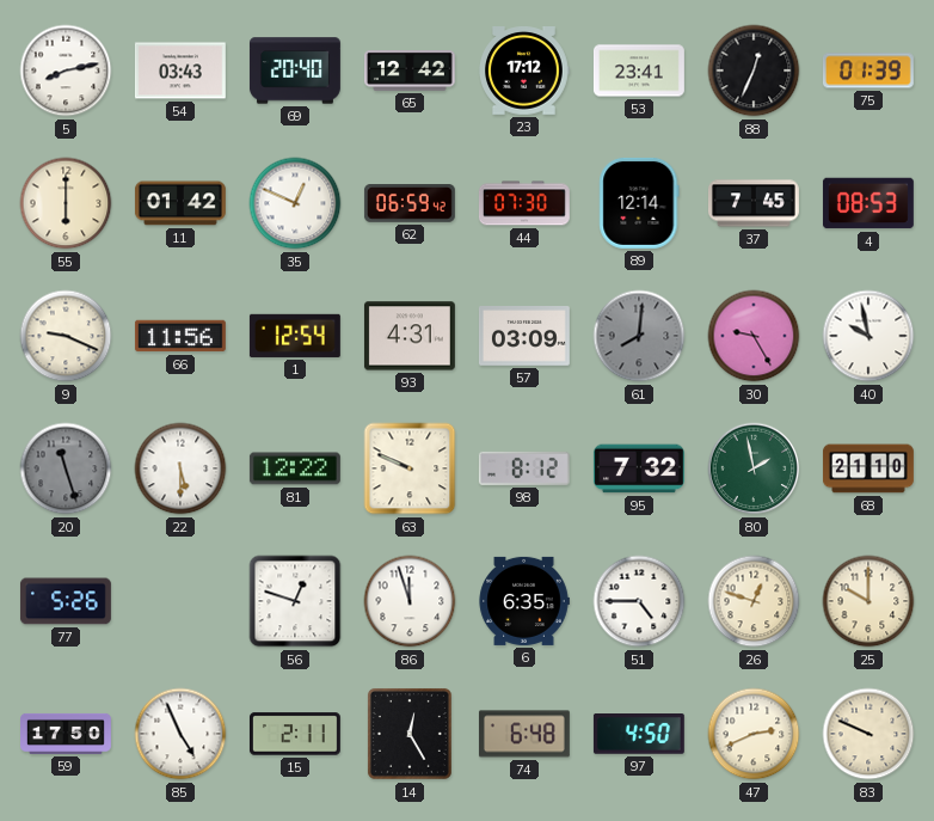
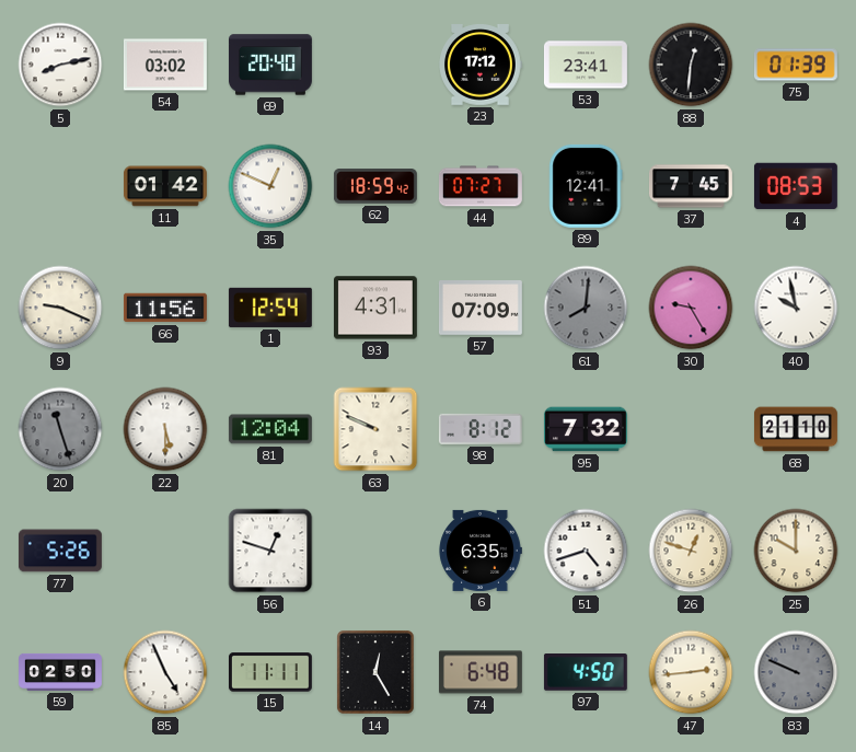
54: 03:43 -> 03:02 (165, 65)
65: 12:42 -> none (410, 72)
88: 12:34 -> 12:31 (691, 65)
55: 6:00 -> none (66, 203)
62: 06:59 -> 18:59 (375, 187)
44: 07:30 -> 07:27 (481, 186)
89: 12:14 -> 12:41 (586, 186)
57: 03:09 -> 07:09 (481, 309)
81: 12:22 -> 12:04 (270, 429)
80: 1:58 -> none (754, 468)
86: 11:57 -> none (410, 601)
51: 4:45 -> 4:42 (586, 551)
59: 17:50 -> 02:50 (61, 672)
15: 2:11 -> 11:11 (270, 672)
47: 2:41 -> 2:44 (691, 672)
83 dial: cream -> grey (796, 672)
